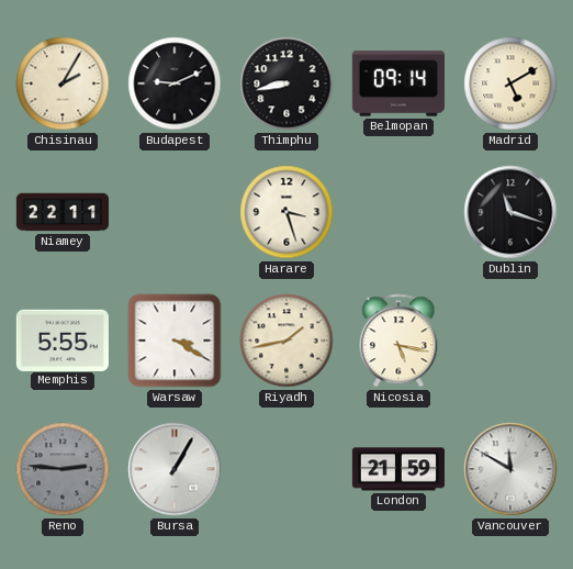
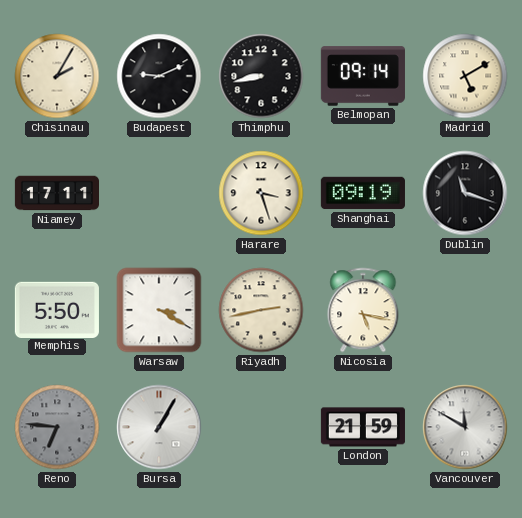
Niamey: 22:11 -> 17:11 (56, 193)
Shanghai: none -> 09:19 (363, 193)
Memphis: 5:55 -> 5:50 (57, 309)
Riyadh: 1:43 -> 2:43 (261, 310)
Reno: 2:46 -> 6:46 (57, 427)
